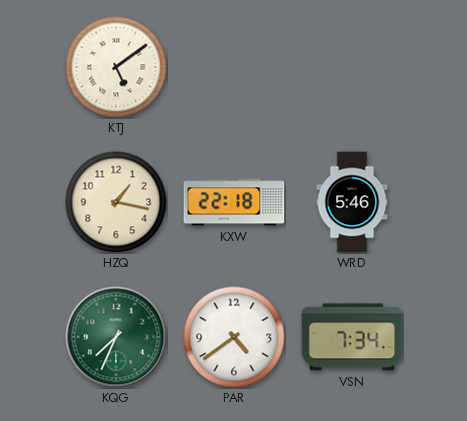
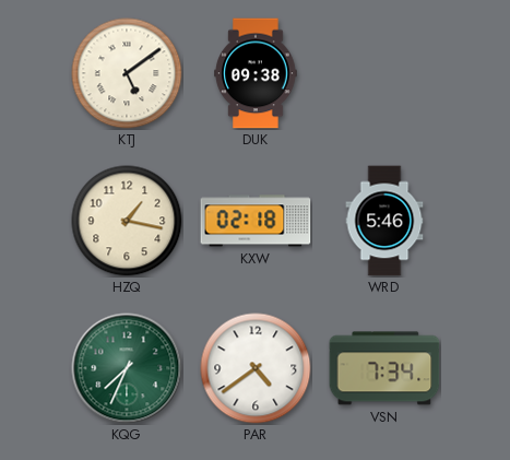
DUK: none -> 09:38 (256, 73)
KXW: 22:18 -> 02:18 (256, 221)
